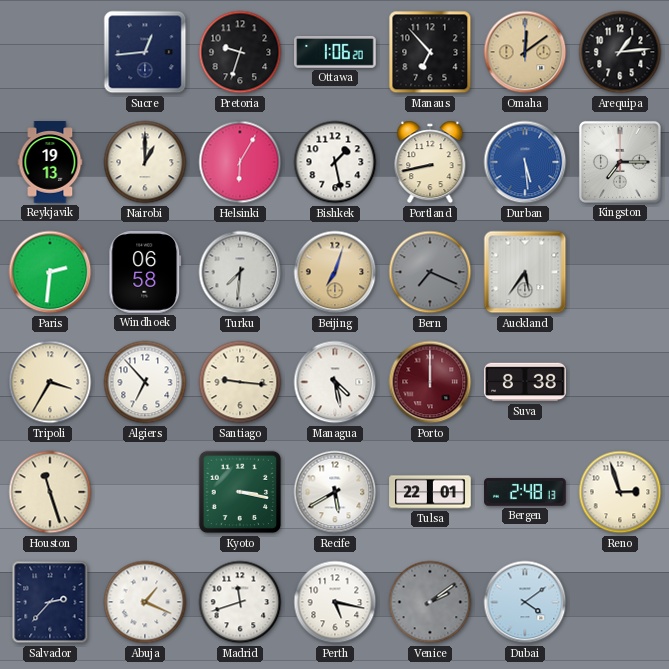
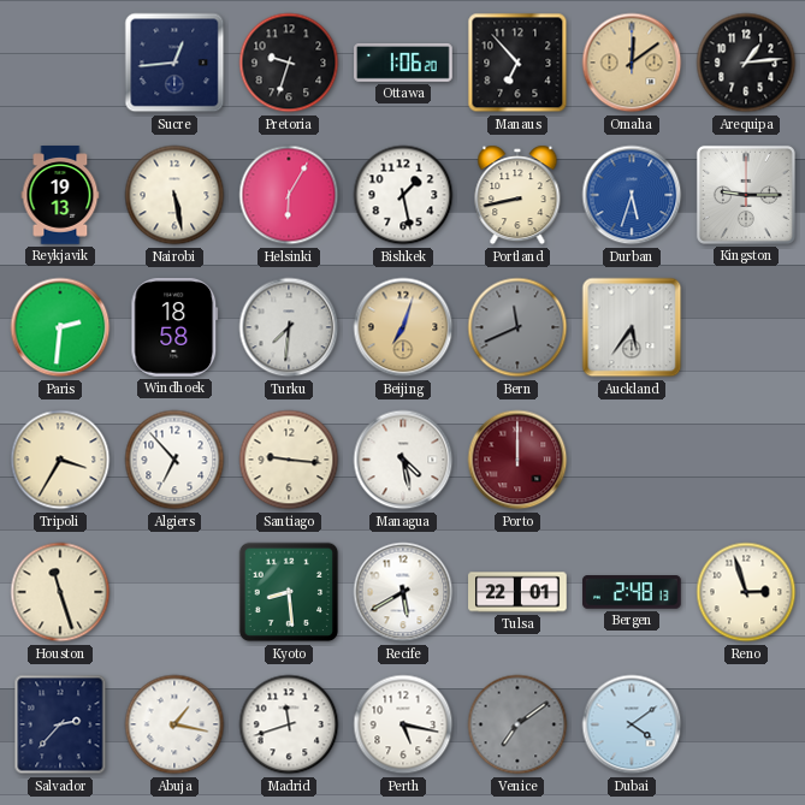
Nairobi: 1:00 -> 5:28 (174, 195)
Durban: 5:29 -> 5:33 (632, 195)
Kingston: 7:15 -> 9:15 (746, 195)
Windhoek: 06:58 -> 18:58 (174, 328)
Bern: 7:19 -> 11:41 (517, 327)
Suva: 8:38 -> none (525, 382)
Kyoto: 3:17 -> 8:29 (289, 592)
Abuja: 1:19 -> 1:17 (174, 724)
Venice: 2:09 -> 7:09 (517, 724)
